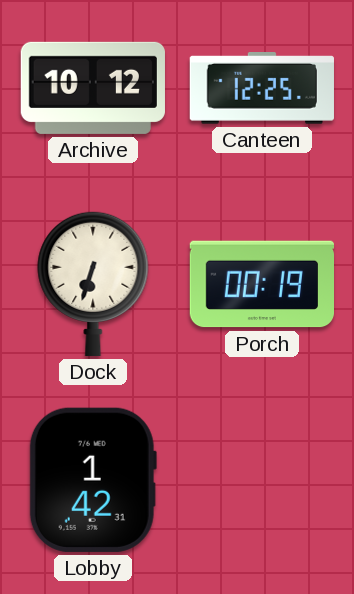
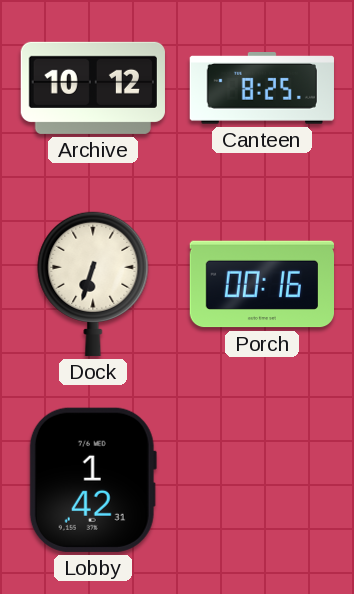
Canteen: 12:25 -> 8:25 (262, 89)
Porch: 00:19 -> 00:16 (261, 284)
